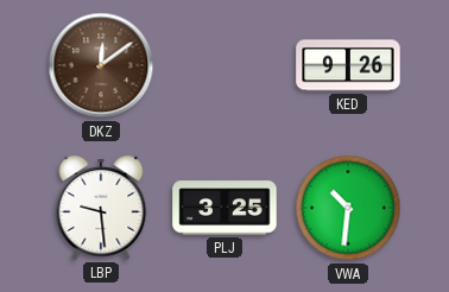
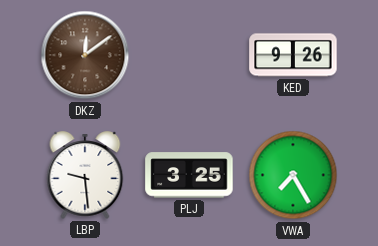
VWA: 10:31 -> 7:25 (293, 175)
